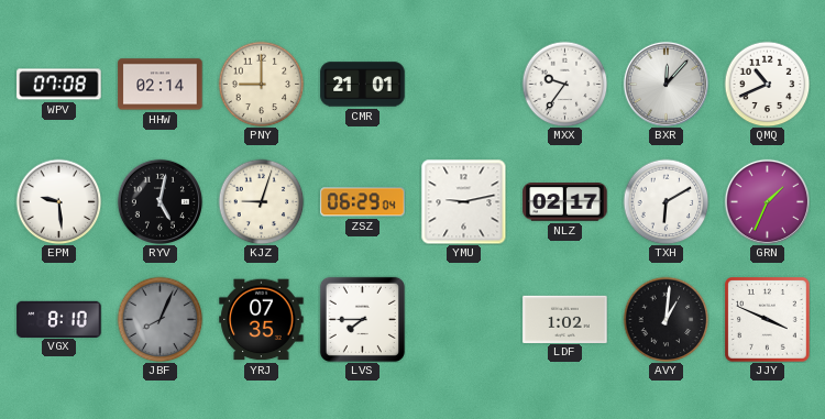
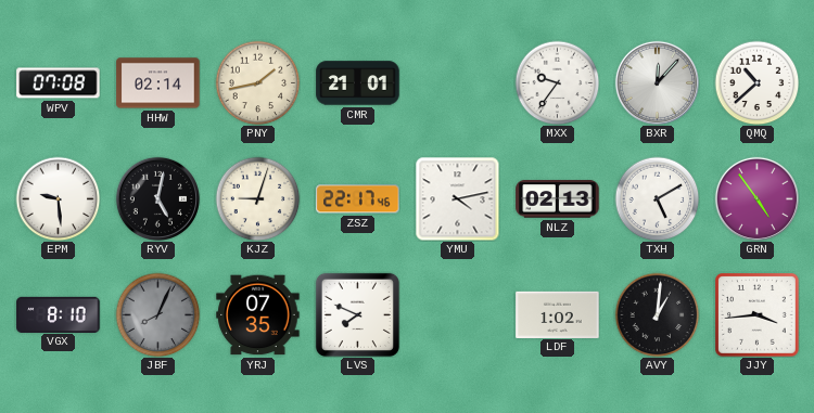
PNY: 9:00 -> 1:43 (257, 82)
QMQ: 10:41 -> 10:38 (756, 82)
ZSZ: 06:29 -> 22:17 (358, 199)
YMU: 9:13 -> 4:13 (457, 198)
NLZ: 02:17 -> 02:13 (558, 199)
TXH: 6:10 -> 5:10 (657, 198)
GRN: 1:34 -> 4:54 (756, 198)
LVS: 7:45 -> 7:49 (357, 314)
JJY: 3:49 -> 3:44 (758, 315)
